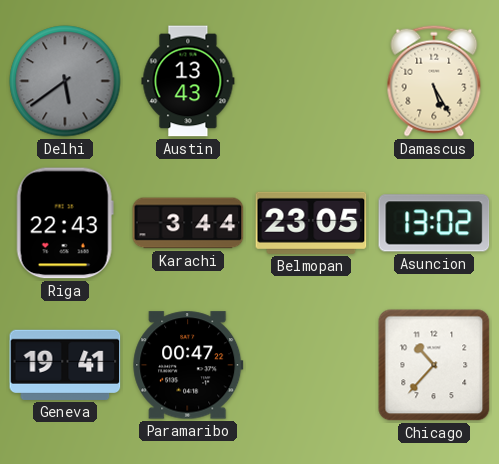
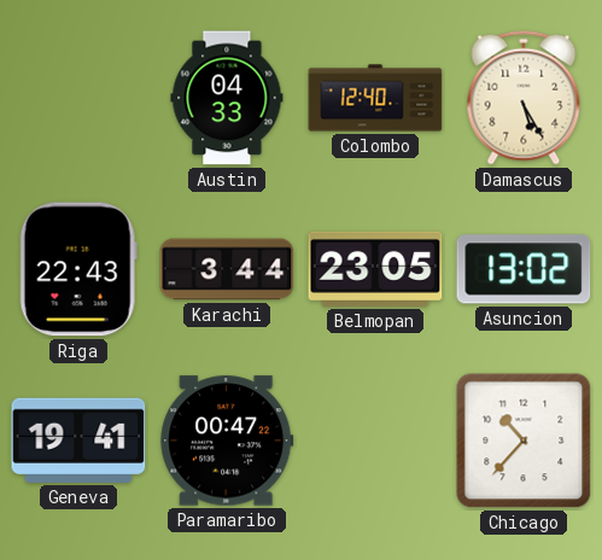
Delhi: 5:39 -> none (65, 81)
Austin: 13:43 -> 04:33 (227, 98)
Colombo: none -> 12:40 (375, 98)
